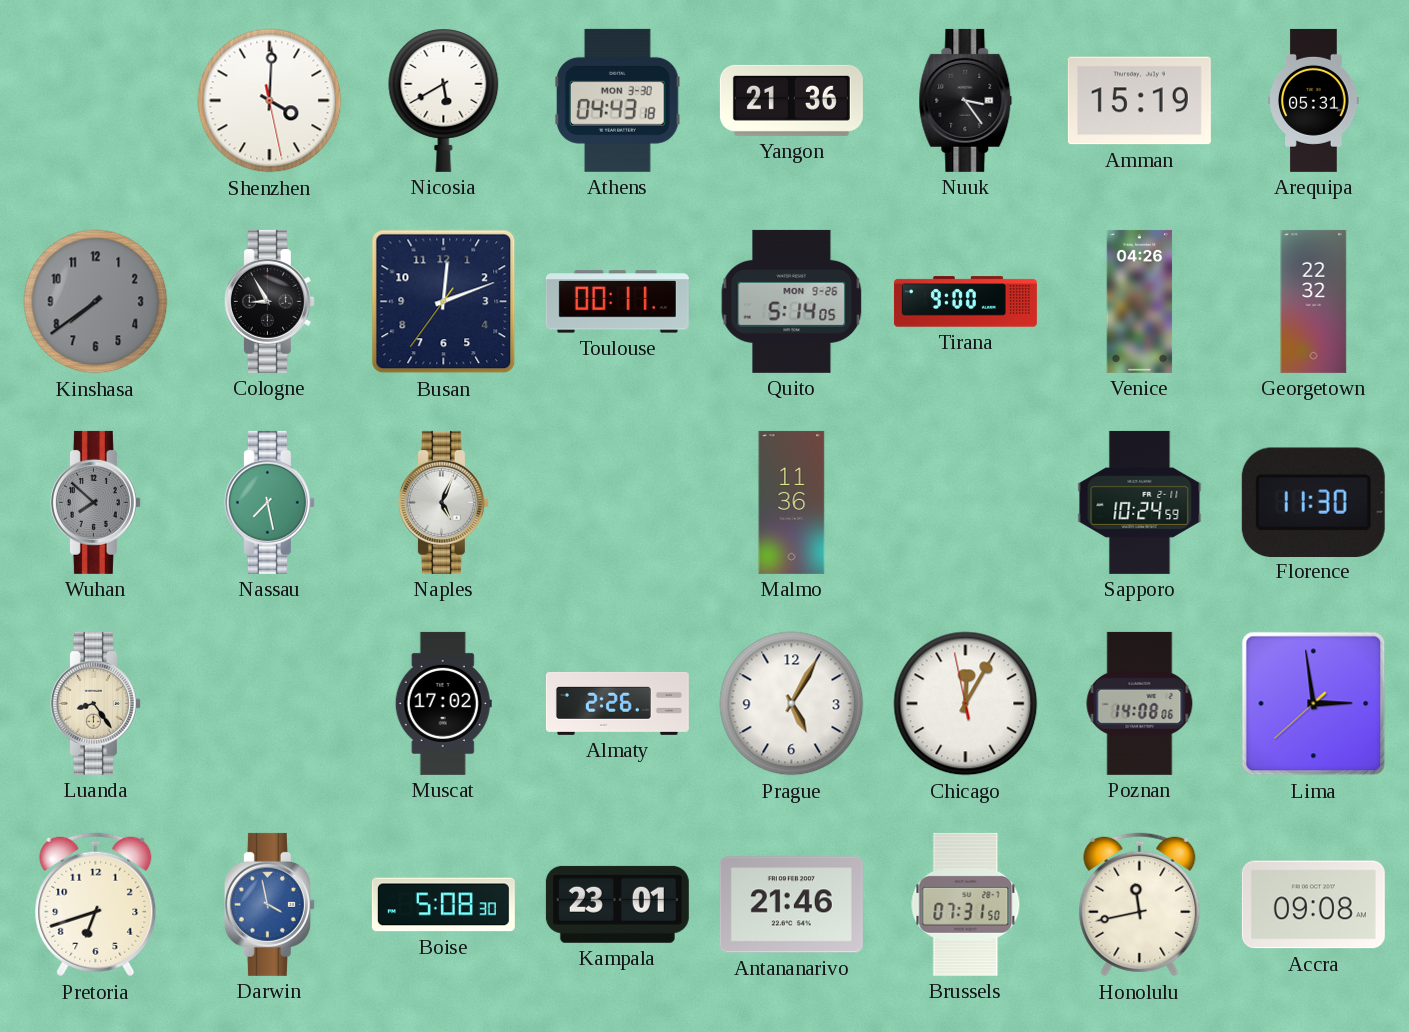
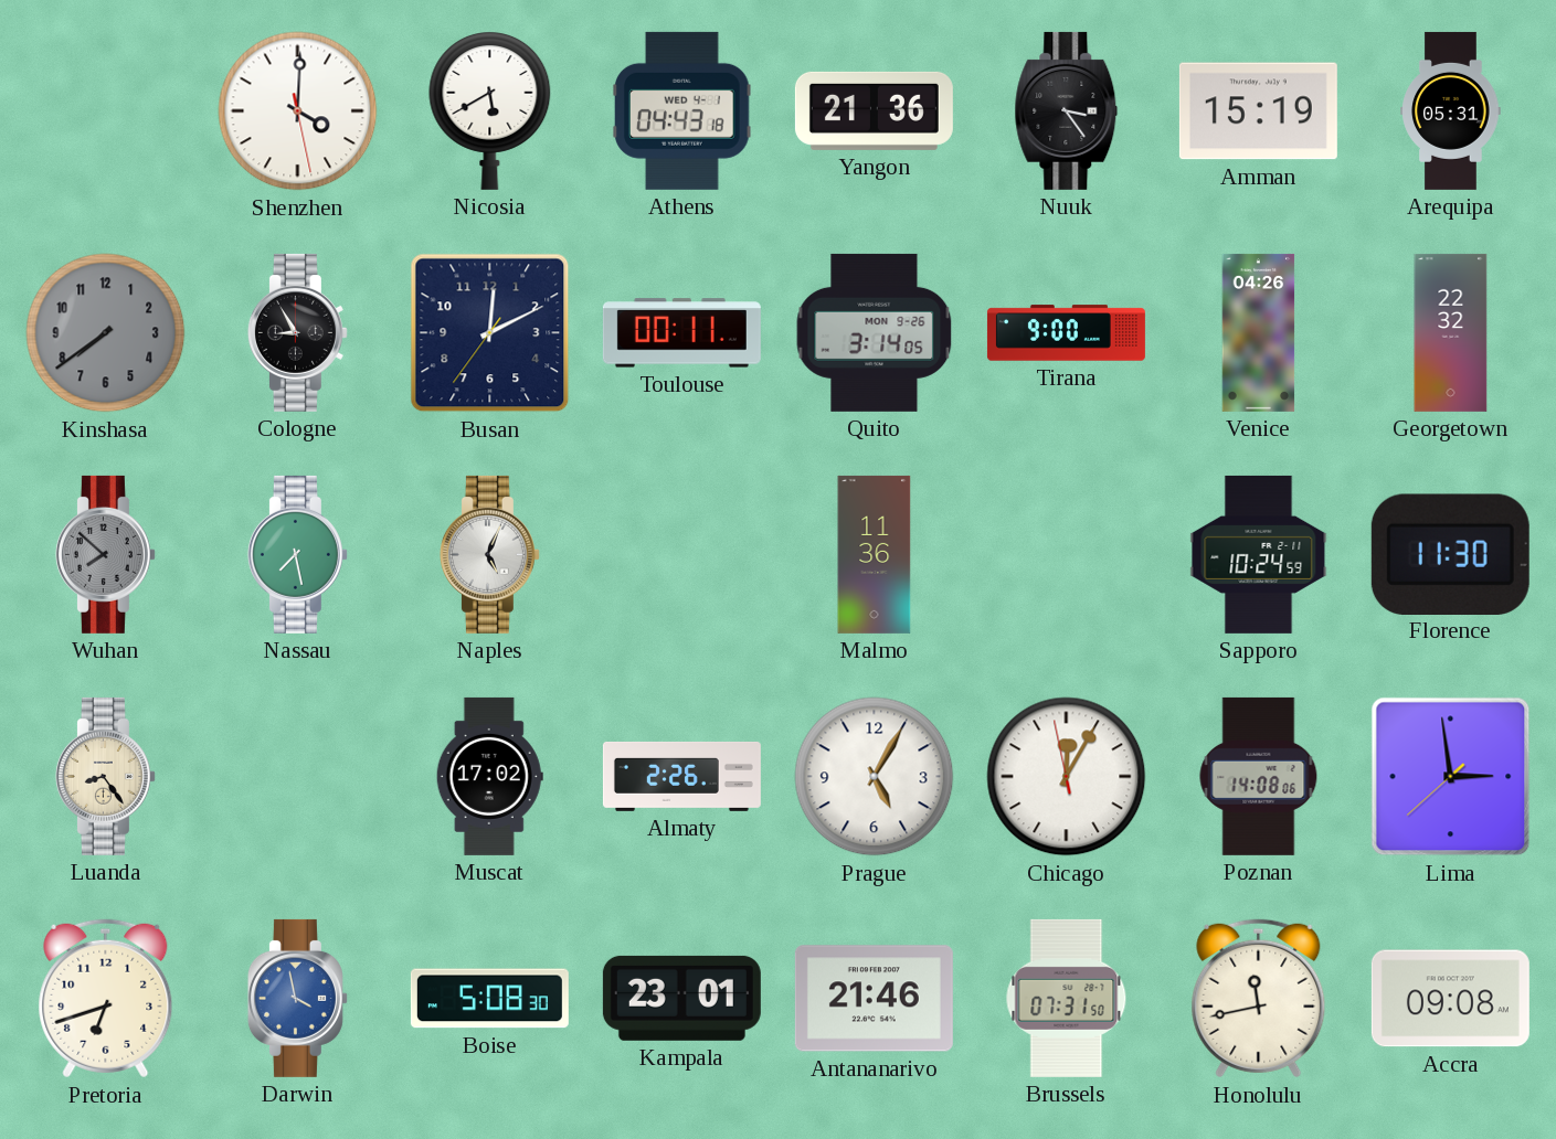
Athens date: MON 3-30 -> WED 4-1 (682, 110)
Busan: 12:11 -> 12:10 (490, 333)
Quito: 5:14 -> 3:14 (875, 332)
